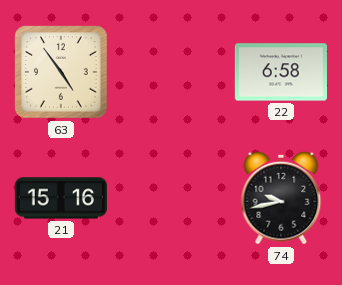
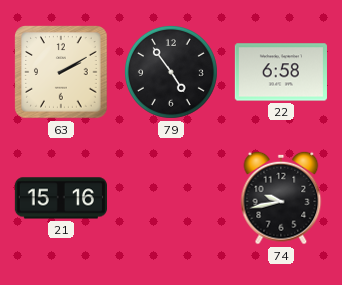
63: 4:54 -> 2:10 (61, 72)
79: none -> 4:54 (171, 72)
